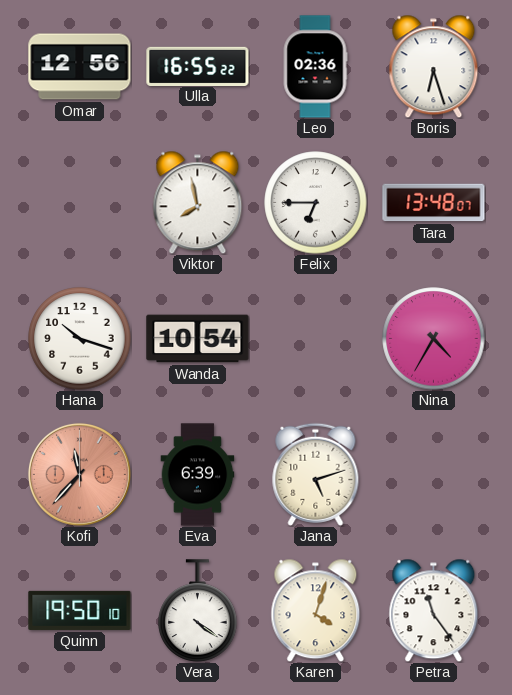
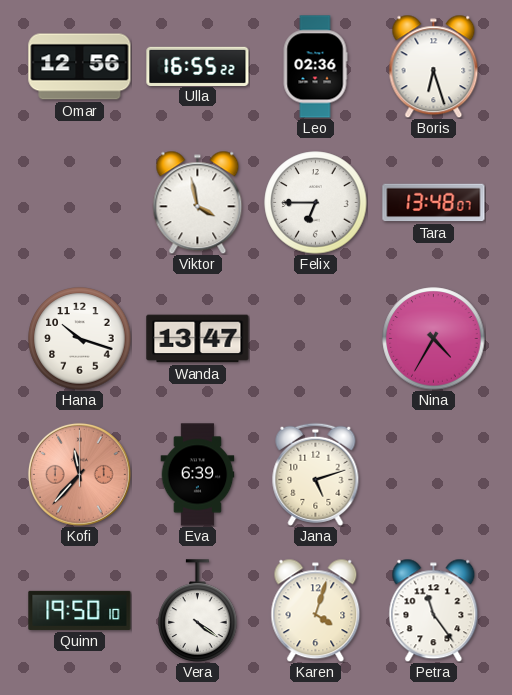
Viktor: 7:58 -> 3:58 (198, 202)
Wanda: 10:54 -> 13:47 (198, 339)
